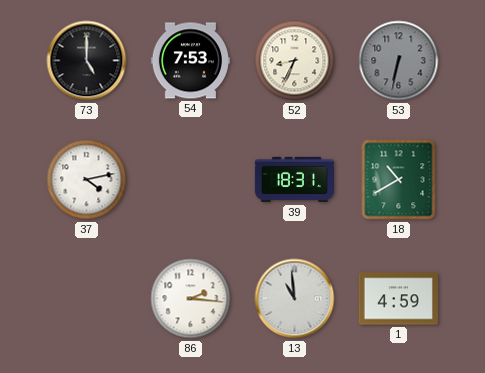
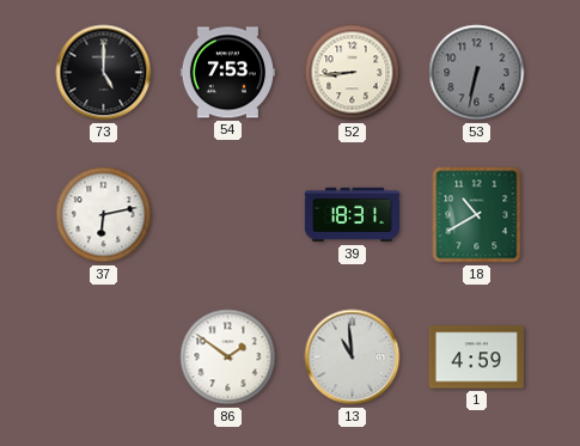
52: 8:34 -> 8:44 (353, 73)
37: 4:13 -> 6:13 (104, 215)
86: 2:16 -> 1:51 (228, 358)
